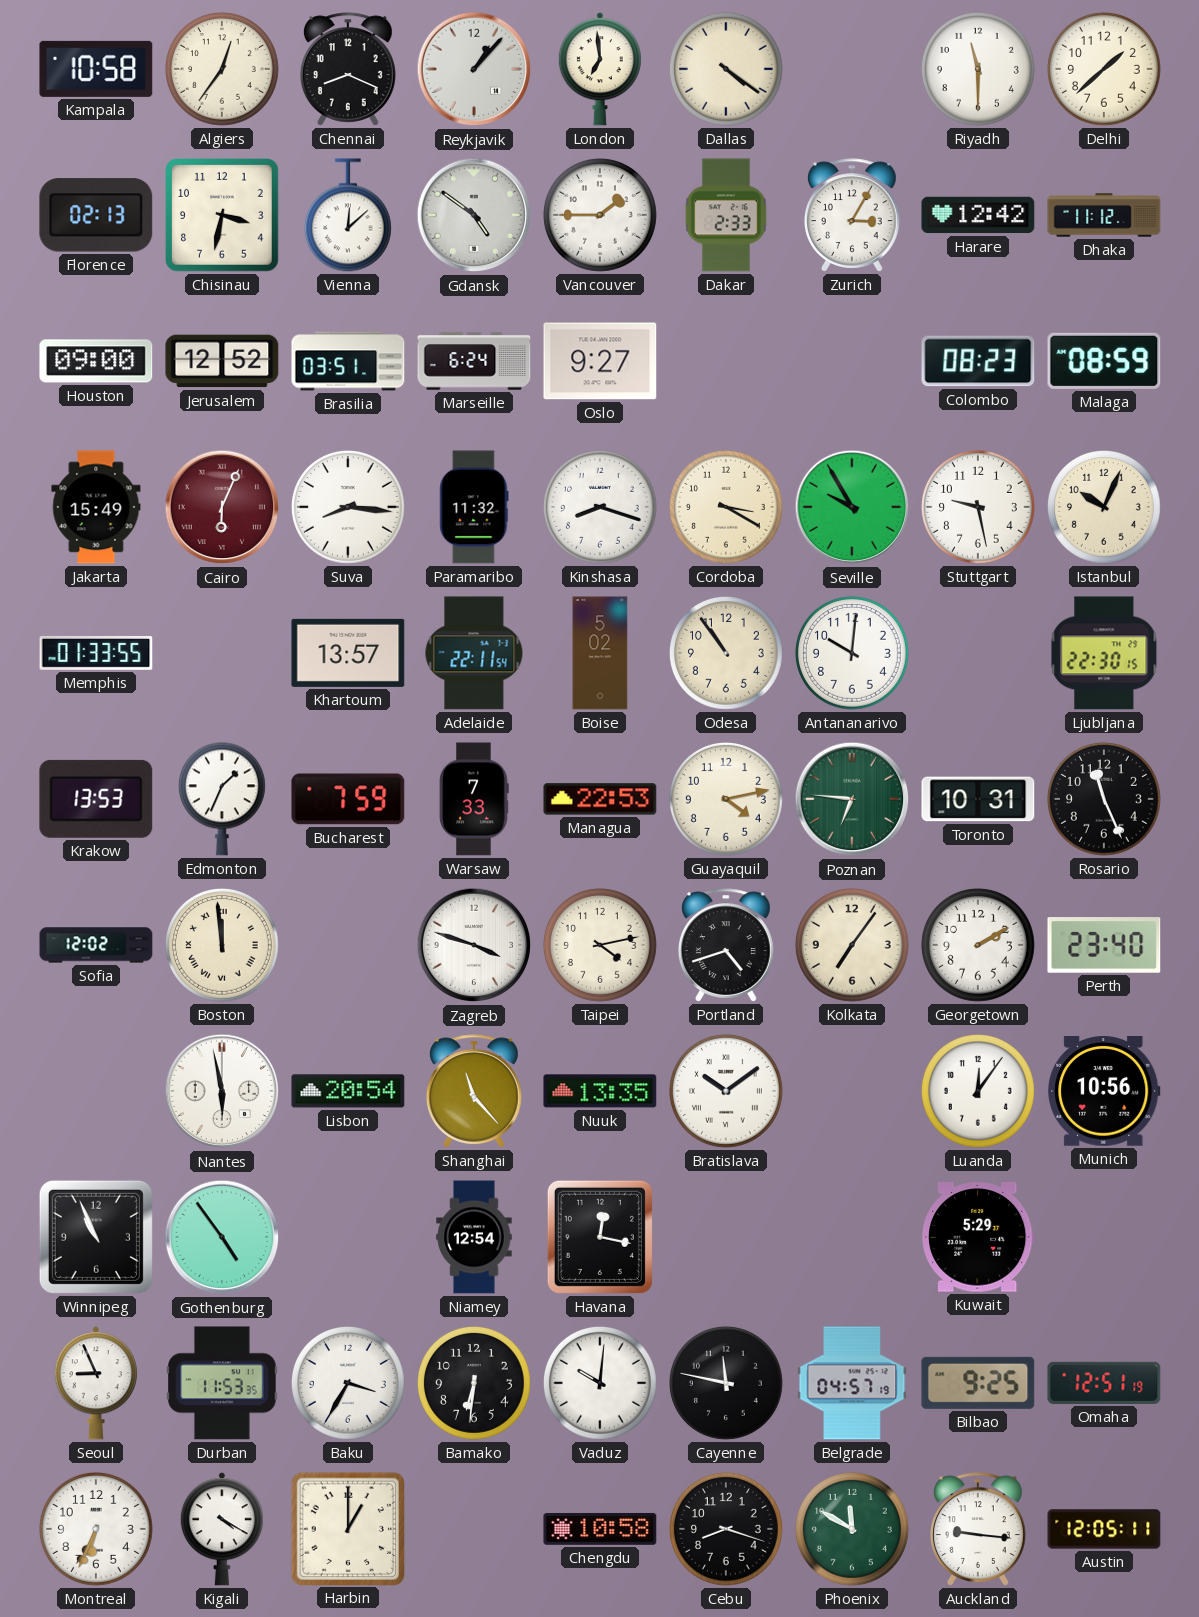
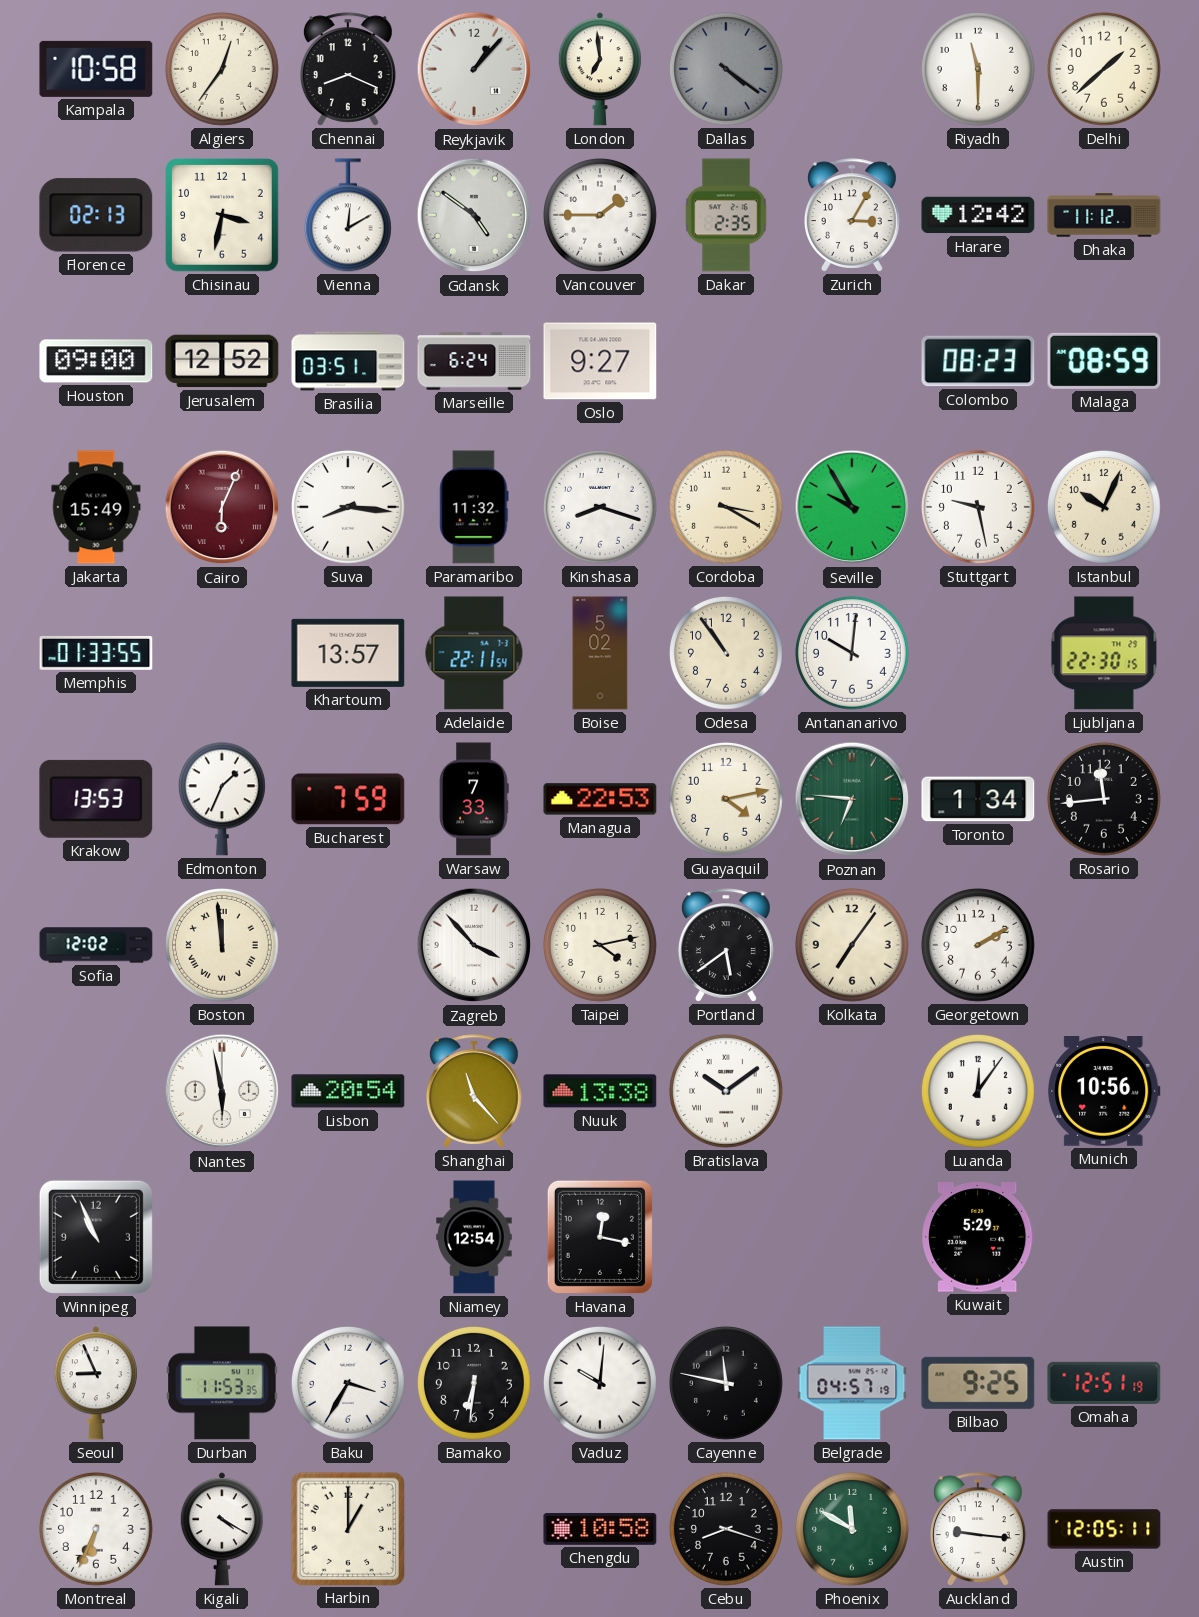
Dallas dial: cream -> grey (726, 69)
Vienna: 12:08 -> 12:10 (348, 215)
Dakar: 2:33 -> 2:35 (726, 215)
Toronto: 10:31 -> 1:34 (978, 799)
Rosario: 11:26 -> 11:44 (1104, 799)
Zagreb: 3:48 -> 3:53 (474, 945)
Portland: 4:42 -> 5:39 (726, 945)
Perth: 23:40 -> none (1104, 945)
Nuuk: 13:35 -> 13:38 (600, 1091)
Gothenburg: 4:54 -> none (222, 1237)
